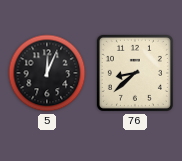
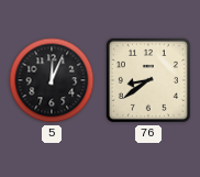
76: 8:38 -> 8:39 (148, 80)
